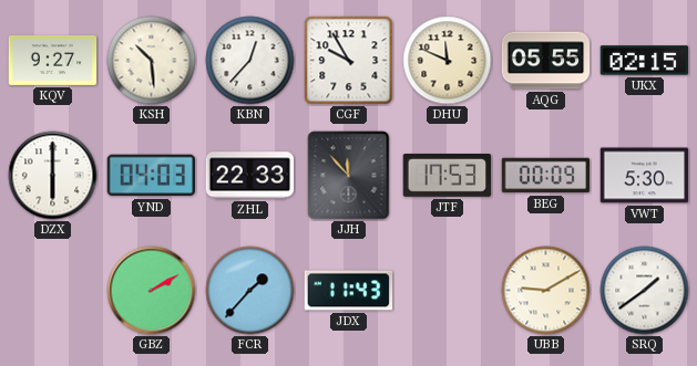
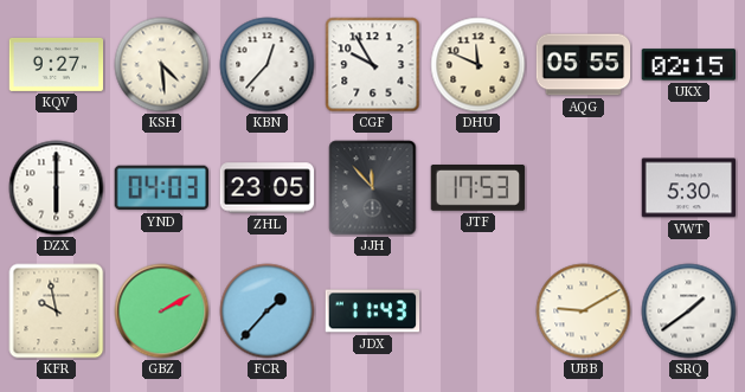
KSH: 10:29 -> 4:29 (162, 65)
ZHL: 22:33 -> 23:05 (268, 188)
BEG: 00:09 -> none (546, 176)
KFR: none -> 9:58 (57, 311)
